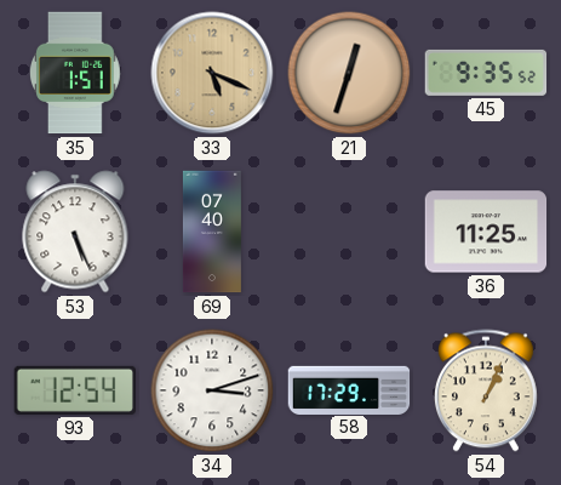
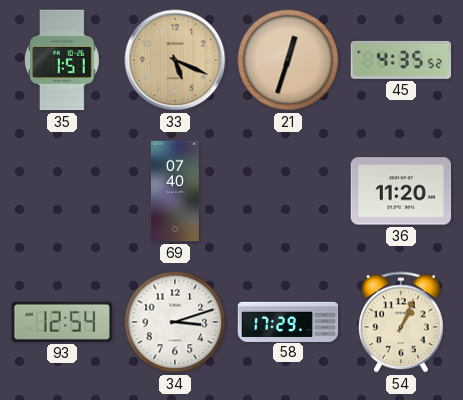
45: 9:35 -> 4:35 (401, 60)
53: 5:26 -> none (75, 232)
36: 11:25 -> 11:20 (401, 191)
